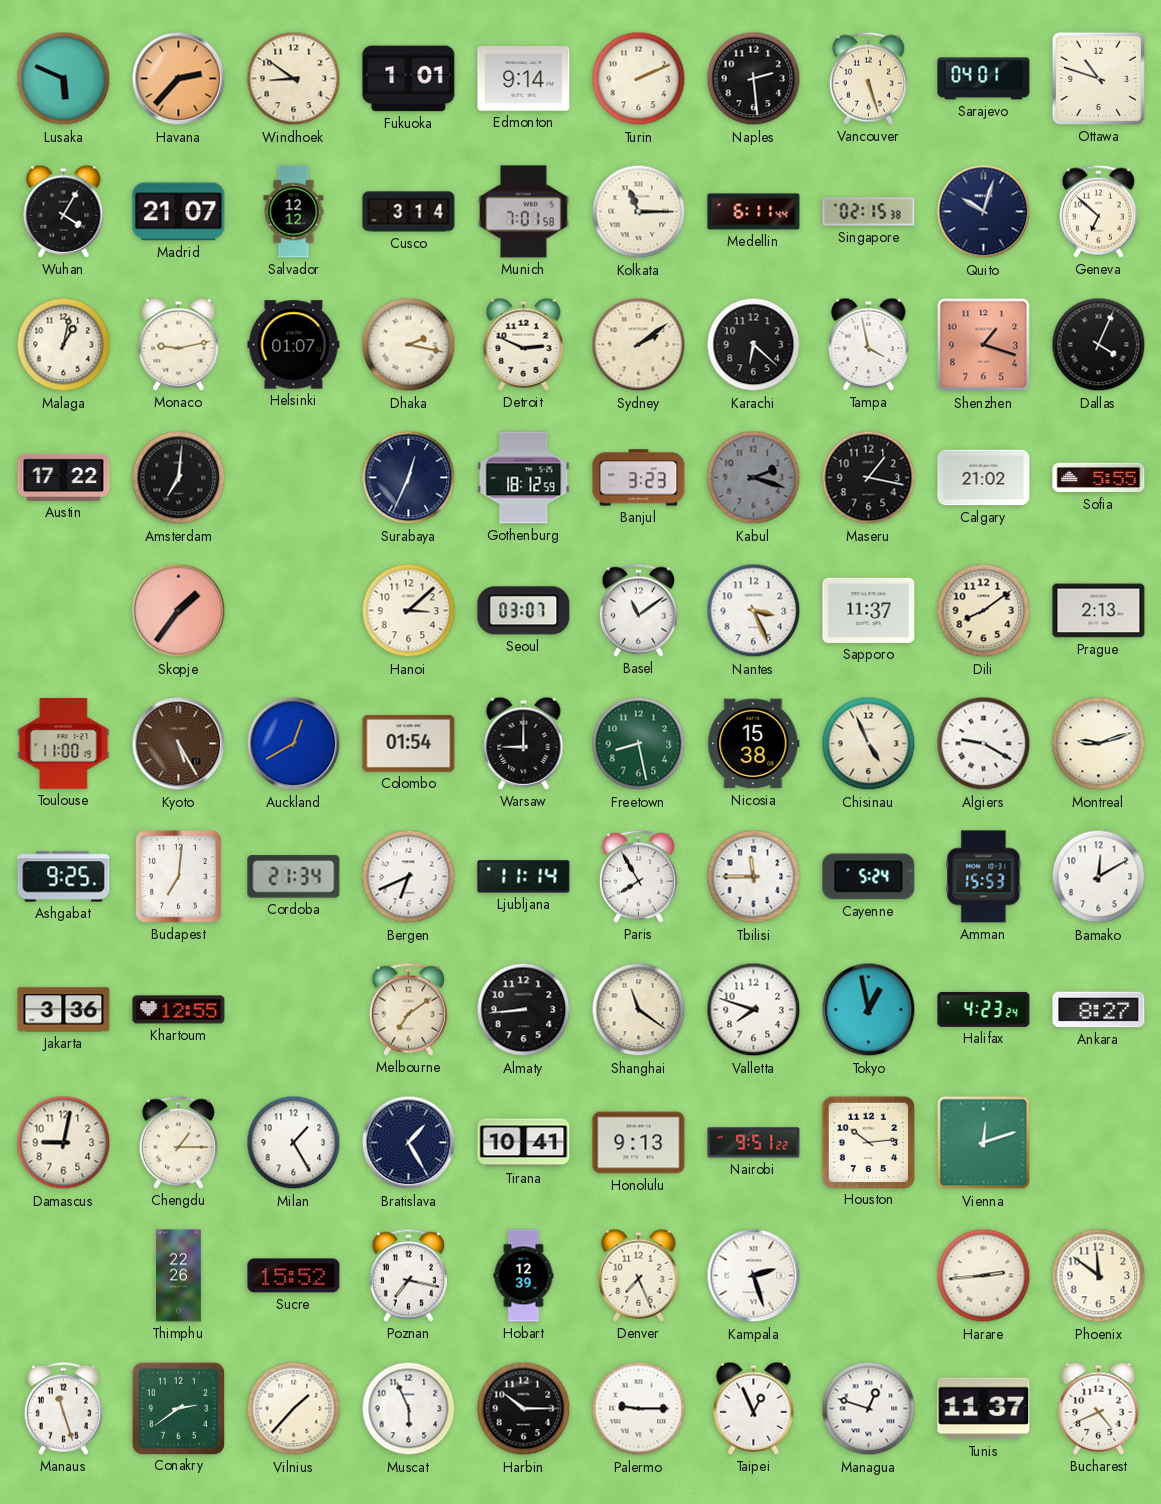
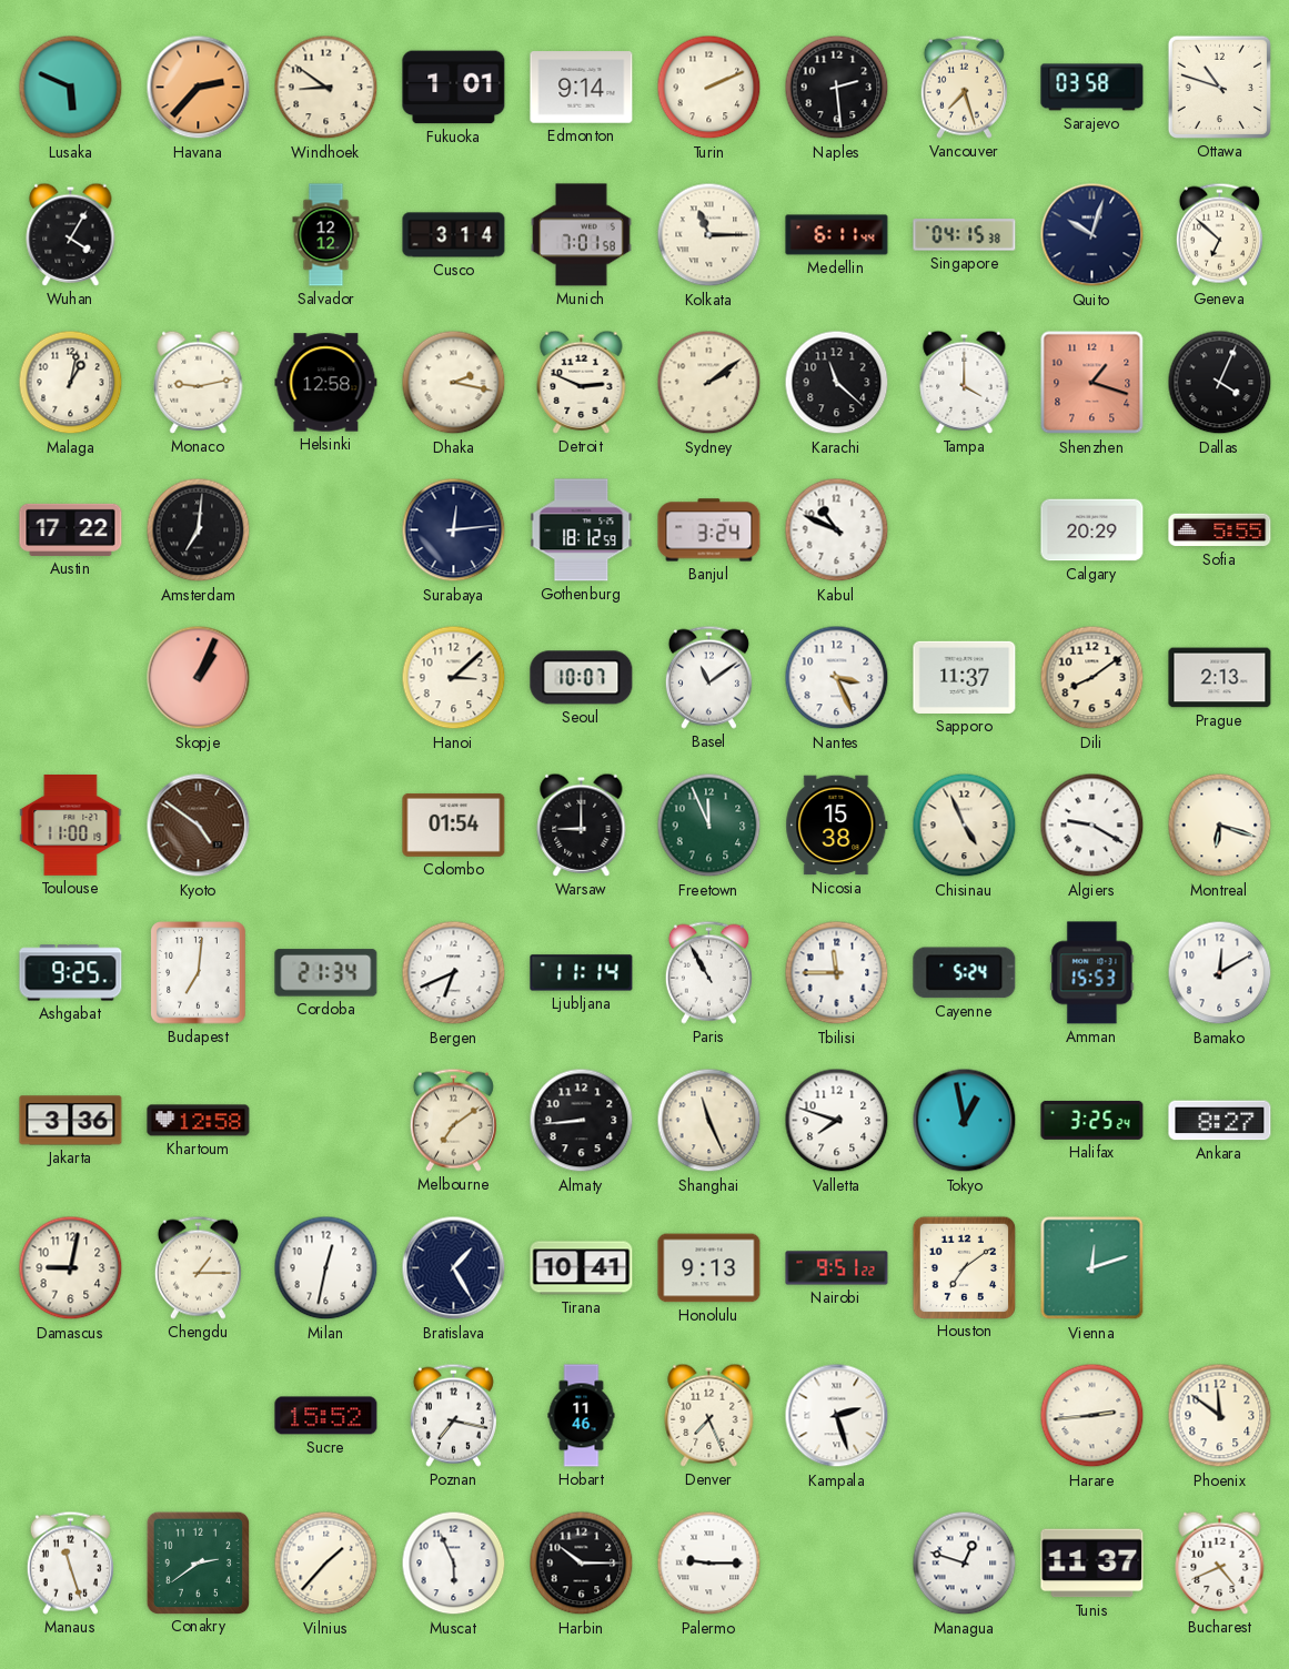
Vancouver: 5:27 -> 7:27 (964, 87)
Sarajevo: 04:01 -> 03:58 (1092, 88)
Madrid: 21:07 -> none (179, 212)
Singapore: 02:15 -> 04:15 (965, 235)
Helsinki: 01:07 -> 12:58 (326, 383)
Karachi: 6:22 -> 11:22 (837, 383)
Tampa: 3:58 -> 4:00 (965, 382)
Surabaya: 12:34 -> 12:14 (454, 530)
Banjul: 3:23 -> 3:24 (709, 530)
Kabul: 2:18 -> 10:49 (837, 530)
Kabul dial: grey -> white (837, 530)
Maseru: 1:17 -> none (869, 478)
Calgary: 21:02 -> 20:29 (1092, 530)
Skopje: 1:36 -> 1:04 (199, 678)
Seoul: 03:07 -> 10:07 (582, 678)
Kyoto: 5:25 -> 4:51 (199, 826)
Auckland: 12:40 -> none (294, 744)
Freetown: 8:28 -> 11:56 (709, 826)
Montreal: 9:12 -> 6:18 (1220, 826)
Paris: 7:55 -> 10:55 (708, 972)
Khartoum: 12:55 -> 12:58 (199, 1121)
Shanghai: 11:21 -> 11:26 (709, 1121)
Halifax: 4:23 -> 3:25 (1092, 1120)
Milan: 1:25 -> 12:32 (326, 1268)
Houston: 10:14 -> 7:09 (964, 1267)
Thimphu: 22:26 -> none (179, 1276)
Hobart: 12:39 -> 11:46 (582, 1416)
Taipei: 12:56 -> none (754, 1408)
